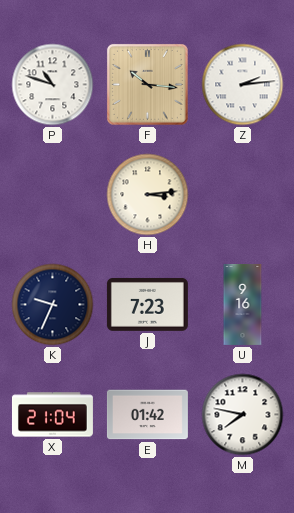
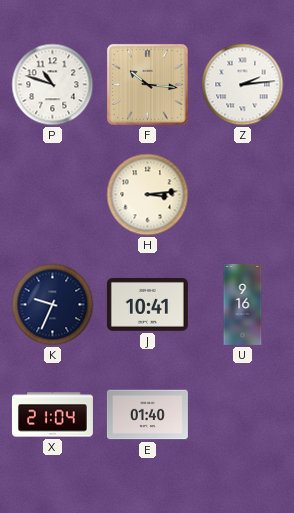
J: 7:23 -> 10:41 (147, 304)
E: 01:42 -> 01:40 (147, 415)
M: 7:47 -> none (243, 415)
